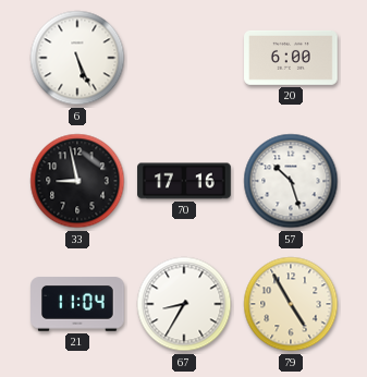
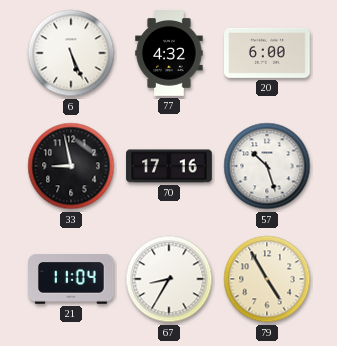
77: none -> 4:32 (169, 53)
